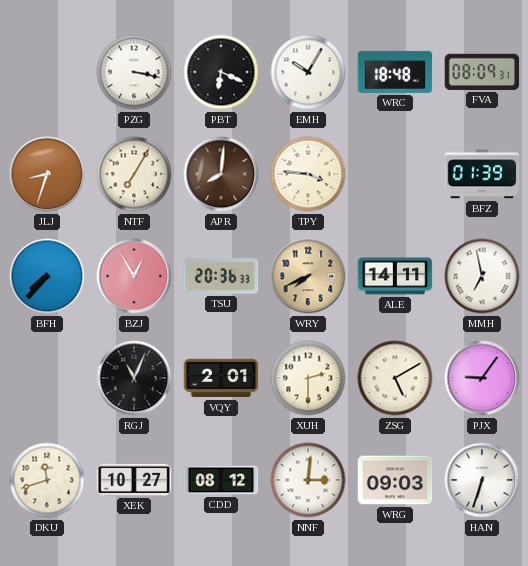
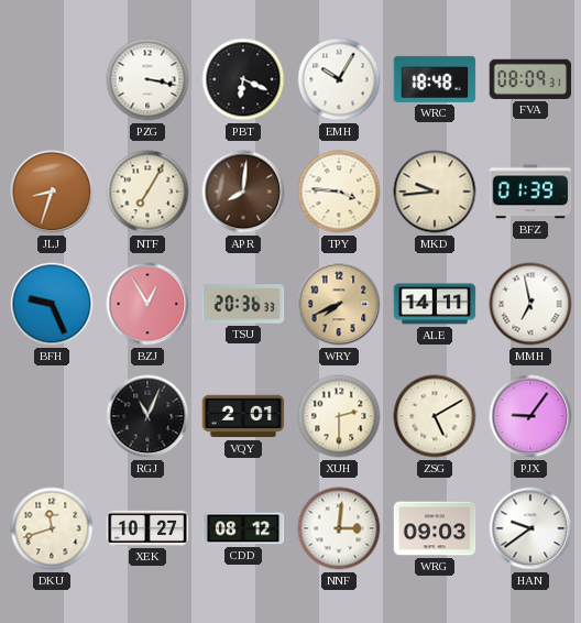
MKD: none -> 9:44 (435, 192)
BFH: 7:37 -> 9:26 (52, 304)
HAN: 6:33 -> 9:39 (530, 528)
